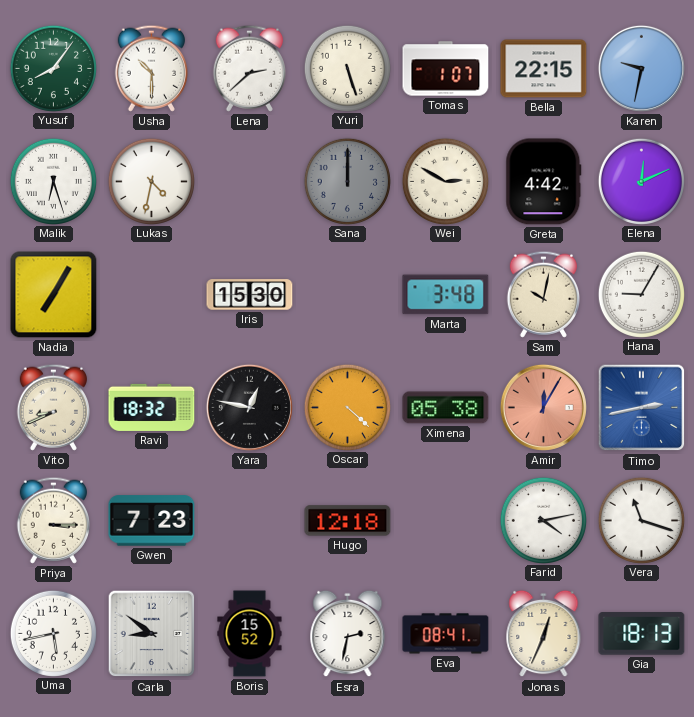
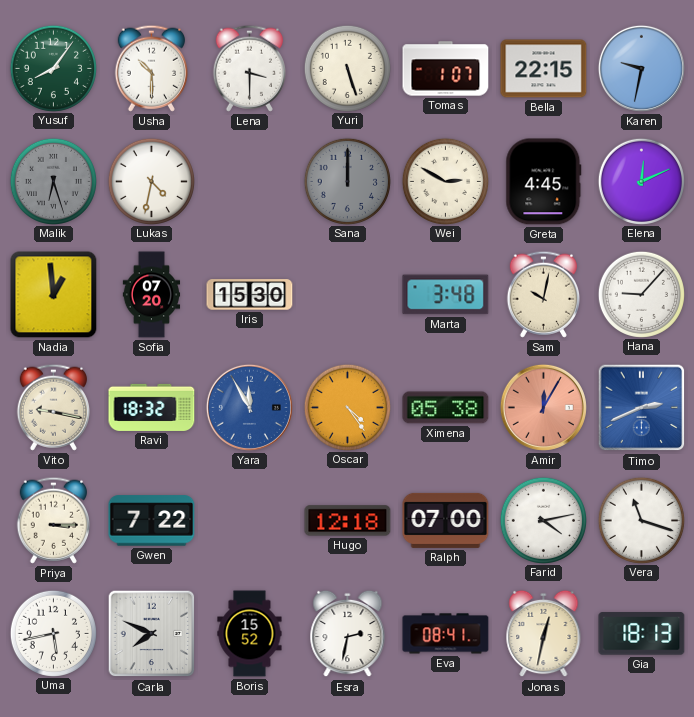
Lena: 2:38 -> 3:30 (249, 68)
Malik dial: white -> grey (53, 181)
Greta: 4:42 -> 4:45 (544, 182)
Nadia: 7:05 -> 12:59 (54, 295)
Sofia: none -> 07:20 (152, 295)
Hana: 9:05 -> 9:07 (641, 294)
Vito: 8:41 -> 9:17 (53, 407)
Yara: 12:47 -> 11:55 (249, 407)
Yara dial: black -> blue (249, 407)
Oscar: 4:22 -> 4:24 (347, 407)
Timo: 2:43 -> 2:41 (642, 408)
Gwen: 7:23 -> 7:22 (152, 521)
Ralph: none -> 07:00 (446, 520)
Carla: 8:51 -> 7:49 (152, 634)
Jonas: 12:34 -> 12:32 (544, 634)
